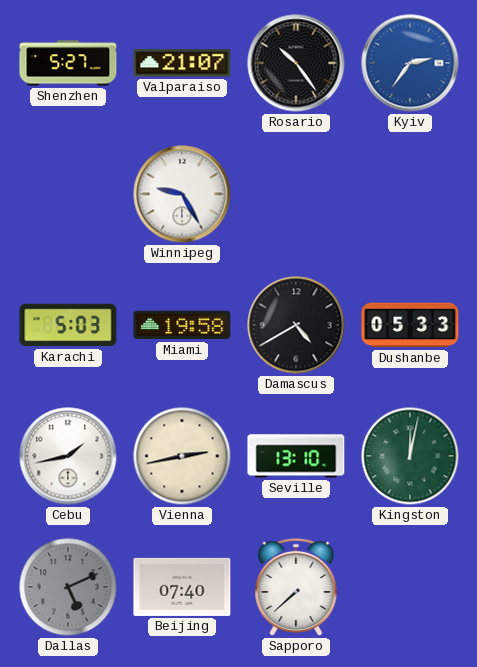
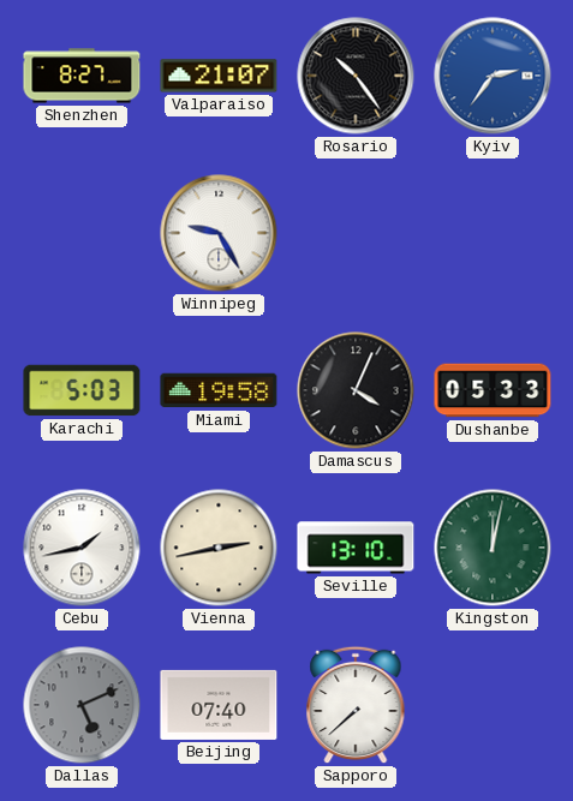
Shenzhen: 5:27 -> 8:27 (82, 76)
Damascus: 4:40 -> 4:04 (356, 390)
